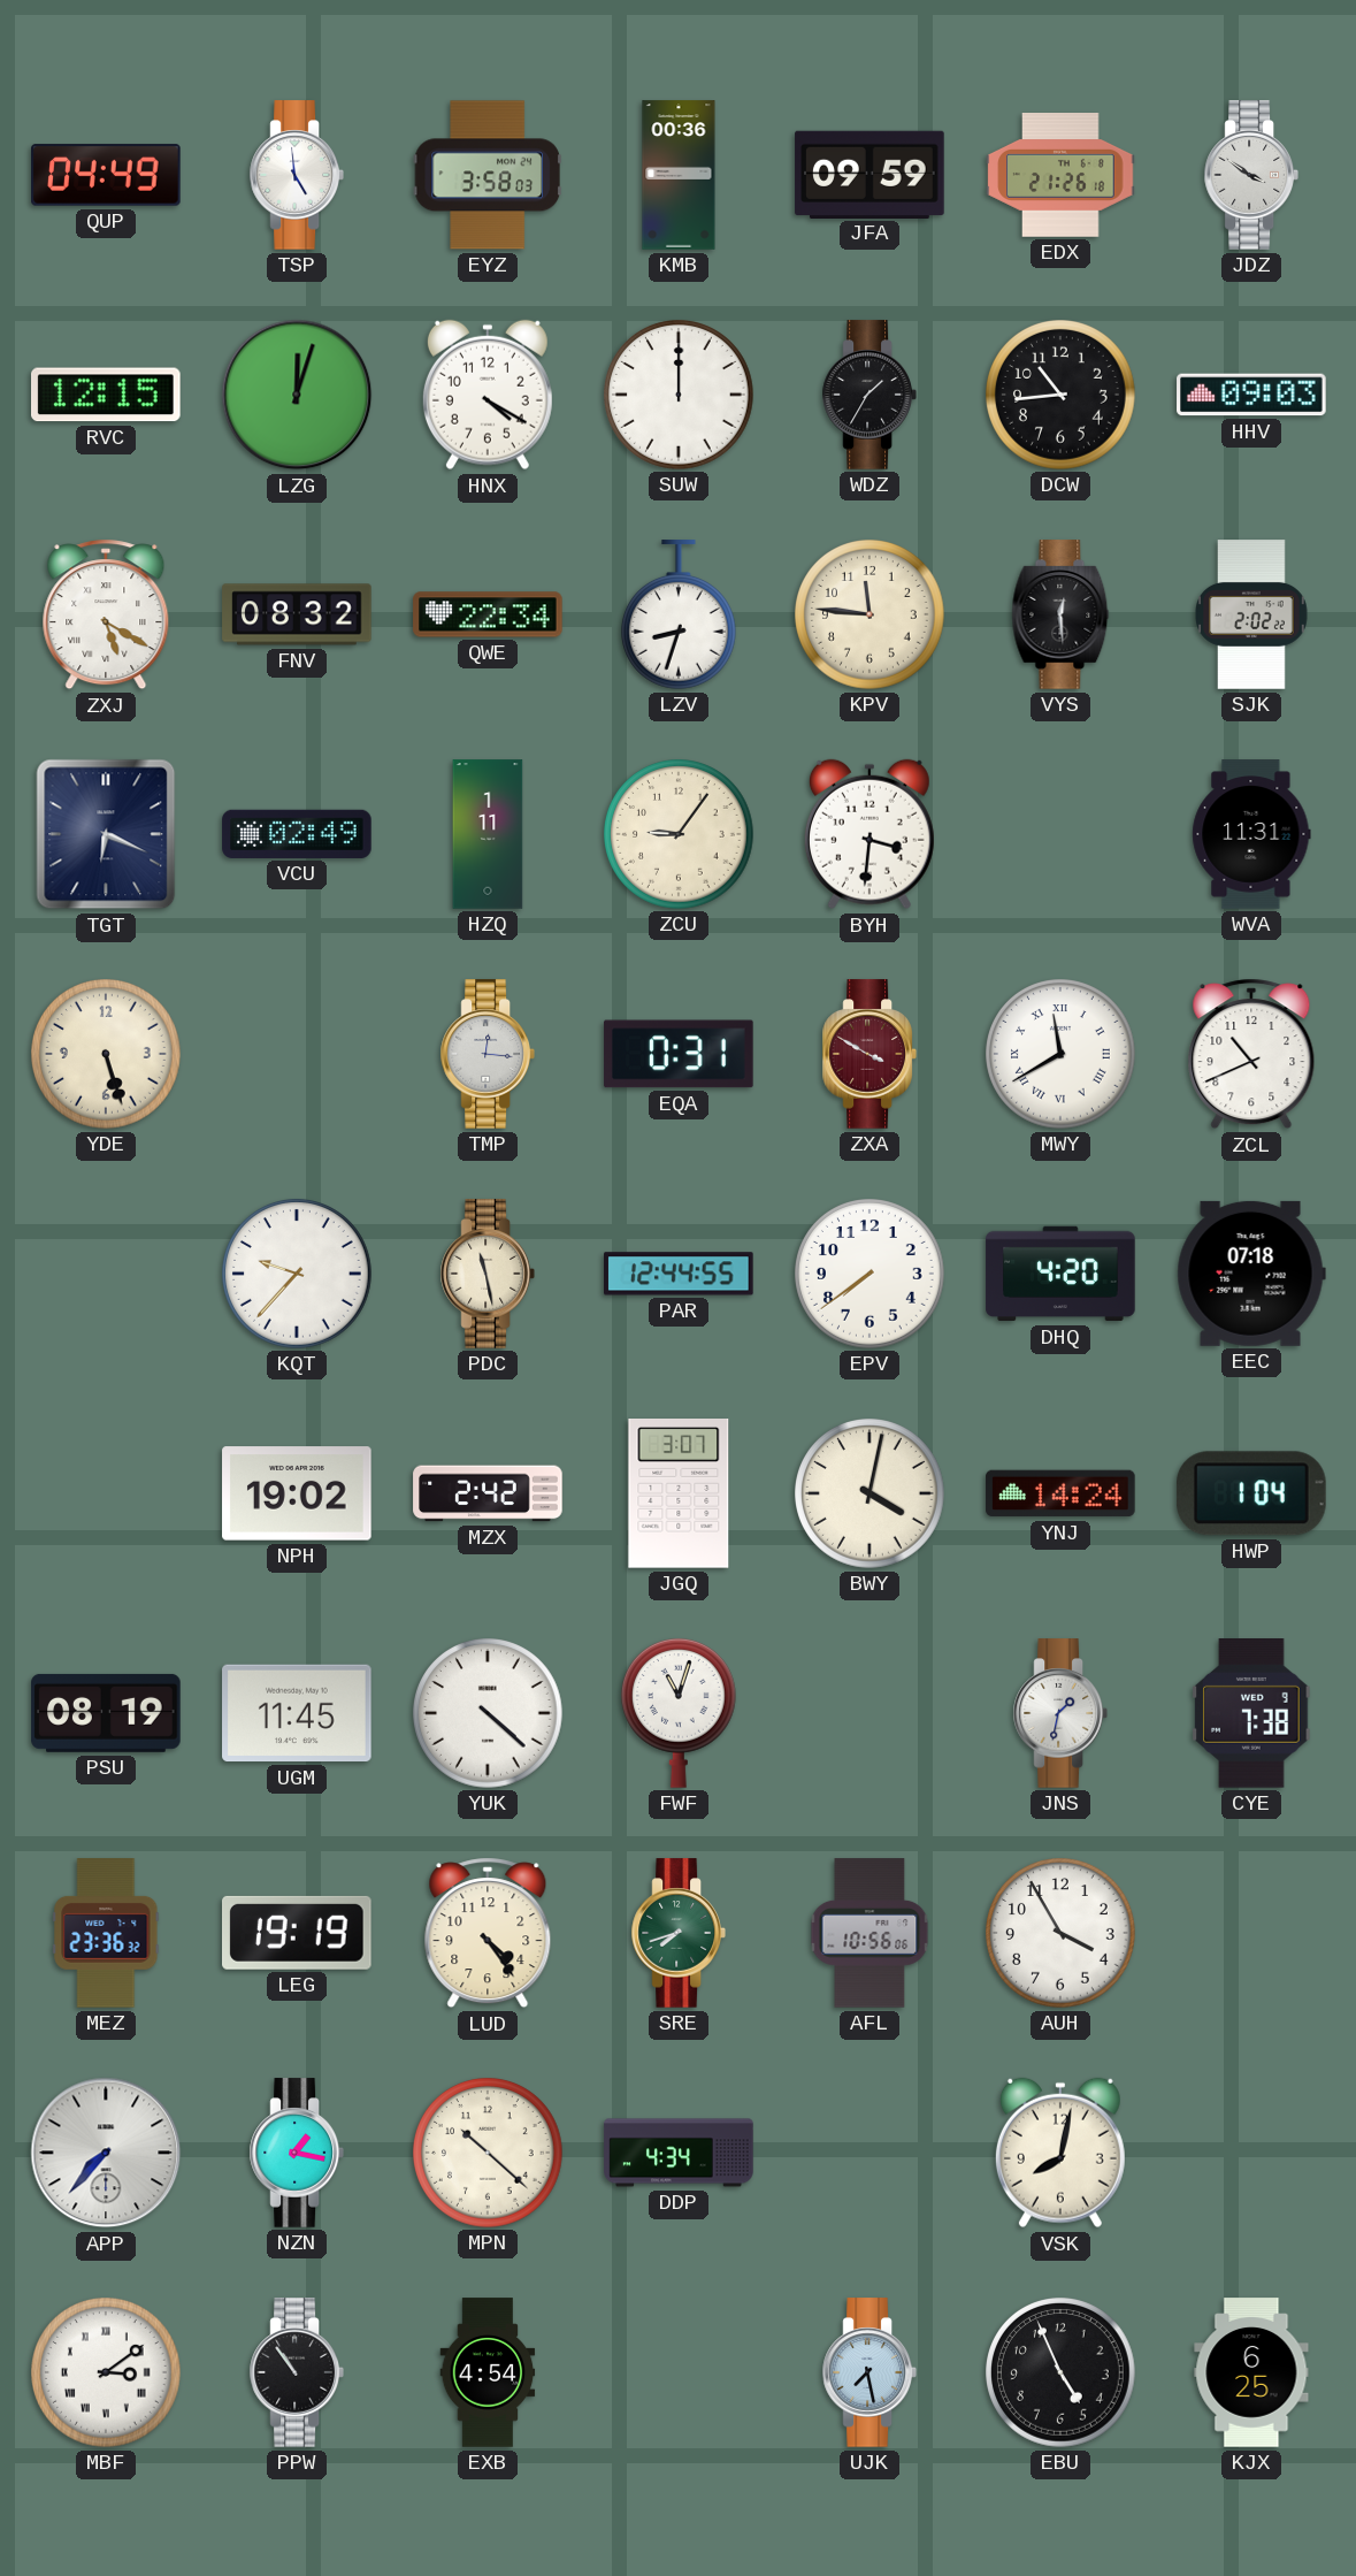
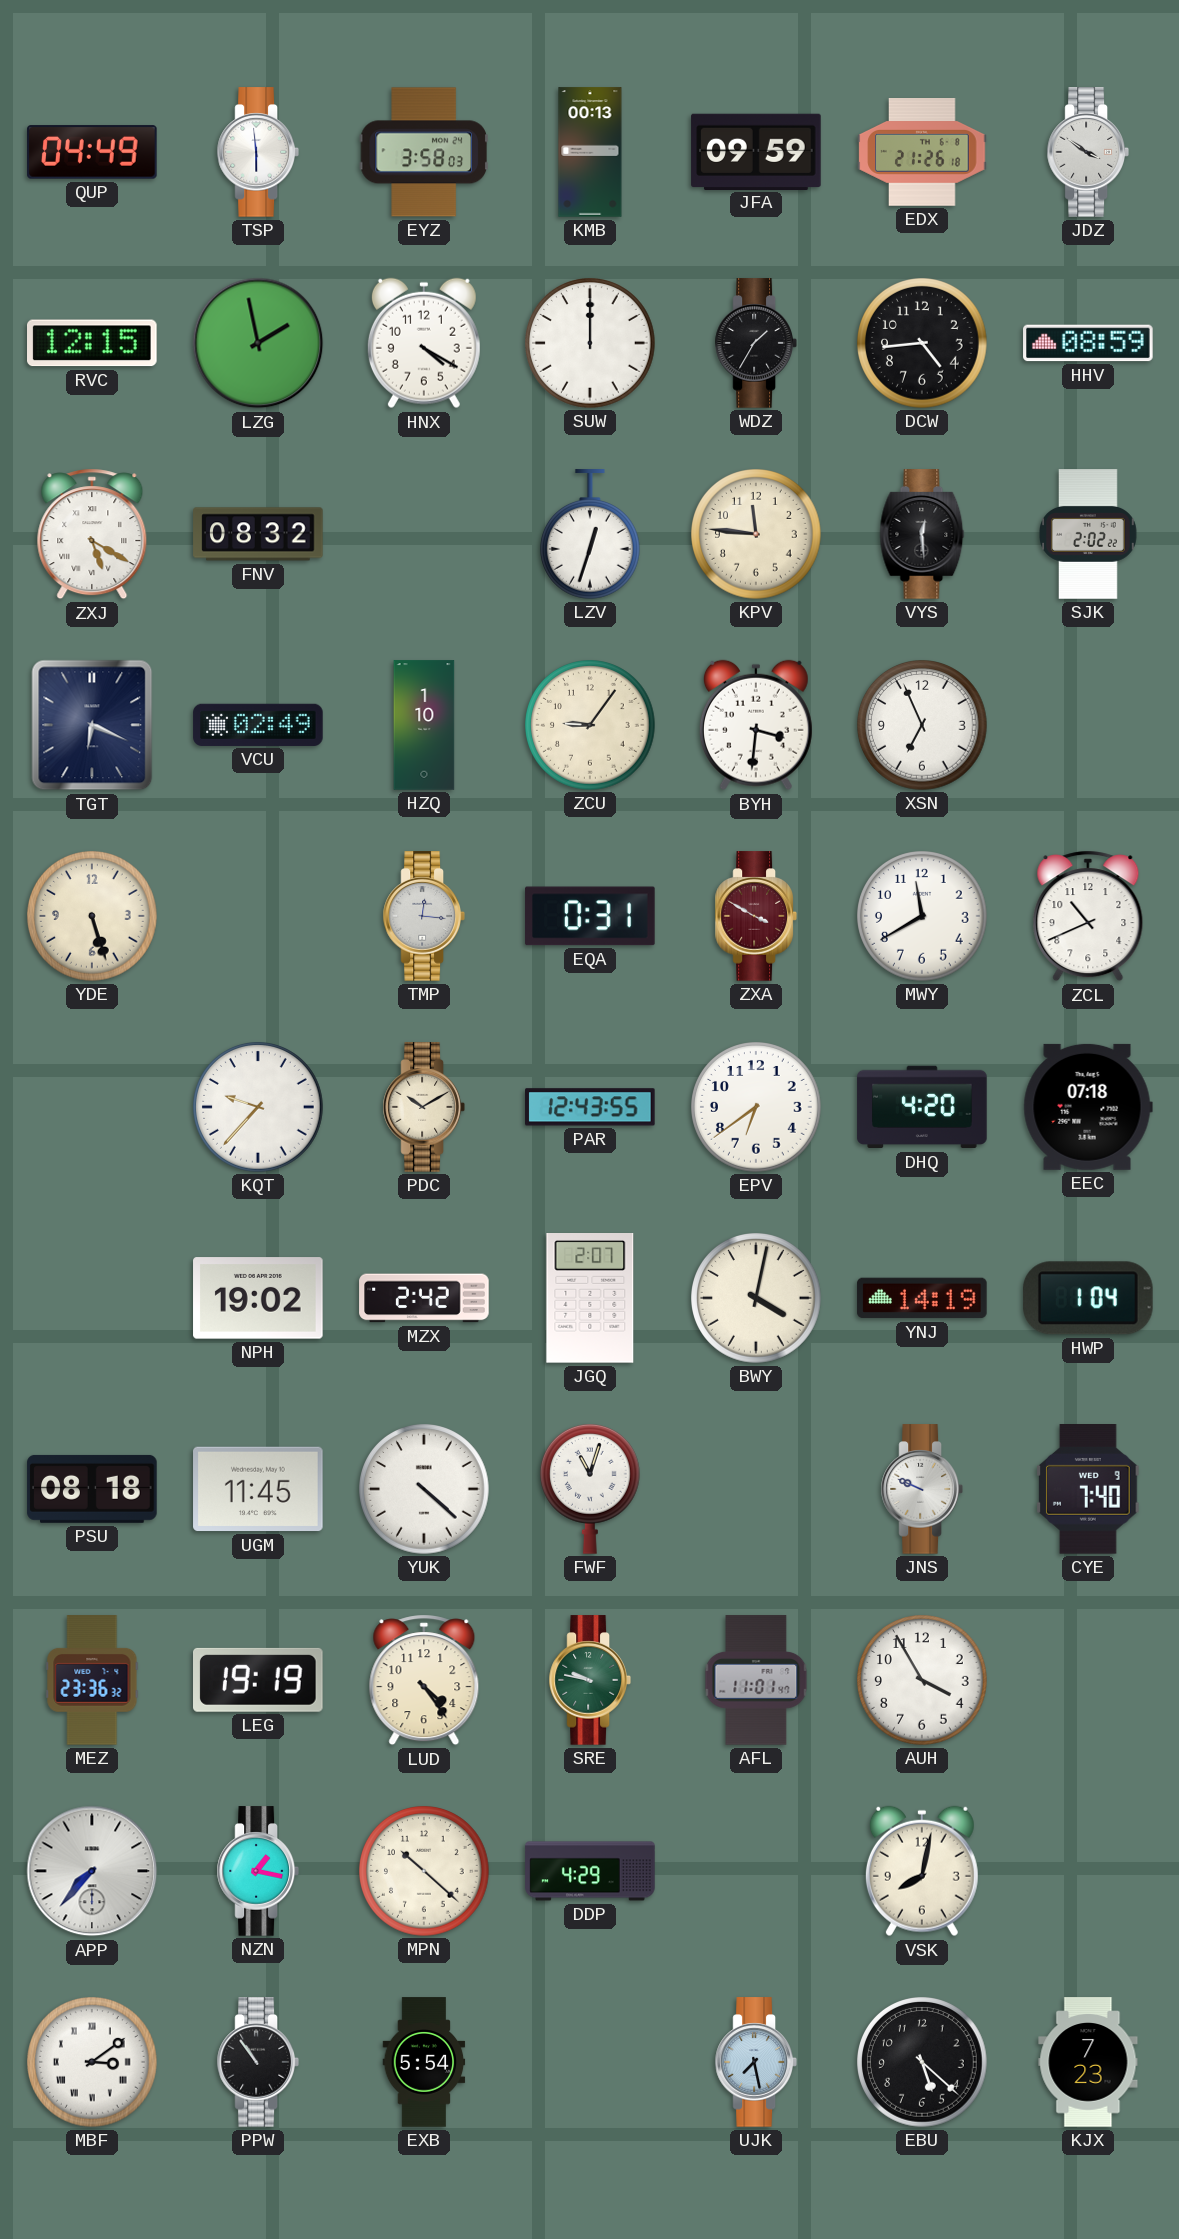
TSP: 4:59 -> 5:59 (258, 152)
KMB: 00:36 -> 00:13 (590, 152)
LZG: 12:03 -> 1:58 (258, 343)
DCW: 10:44 -> 4:44 (923, 344)
HHV: 09:03 -> 08:59 (1088, 343)
QWE: 22:34 -> none (488, 614)
LZV: 8:33 -> 12:33 (590, 534)
HZQ: 1:11 -> 1:10 (424, 725)
XSN: none -> 6:56 (923, 726)
WVA: 11:31 -> none (1251, 834)
MWY numerals: Roman -> Arabic (923, 917)
PDC: 11:28 -> 10:10 (424, 1107)
PAR: 12:44 -> 12:43 (590, 1107)
EPV: 7:39 -> 6:39 (757, 1108)
JGQ: 3:07 -> 2:07 (590, 1299)
YNJ: 14:24 -> 14:19 (922, 1298)
PSU: 08:19 -> 08:18 (92, 1489)
JNS: 1:32 -> 9:49 (922, 1489)
CYE: 7:38 -> 7:40 (1088, 1490)
SRE: 7:42 -> 9:47 (590, 1680)
AFL: 10:56 -> 11:01 (756, 1680)
DDP: 4:34 -> 4:29 (590, 1871)
EXB: 4:54 -> 5:54 (424, 2062)
EBU: 4:56 -> 5:22 (923, 2063)
KJX: 6:25 -> 7:23 (1088, 2062)
